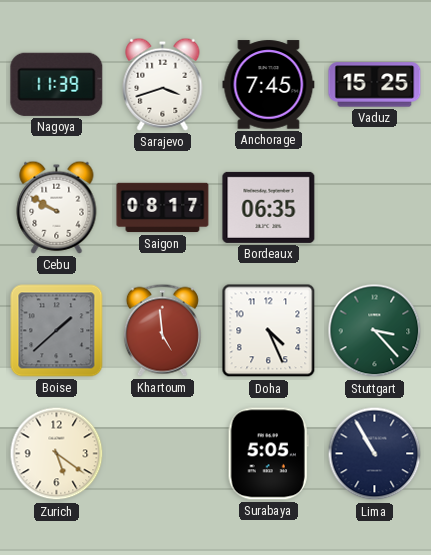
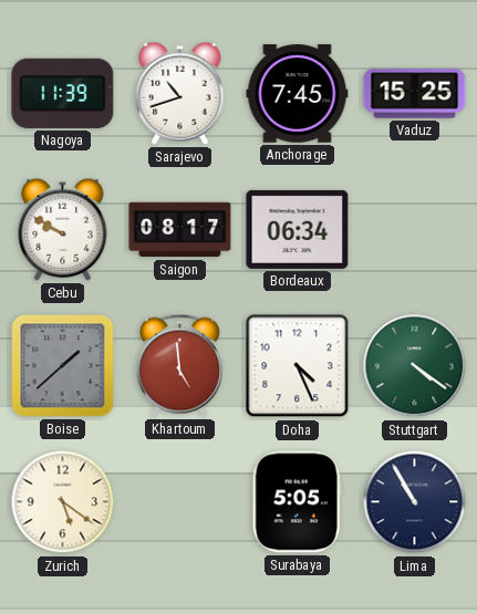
Sarajevo: 3:42 -> 10:42 (180, 93)
Bordeaux: 06:35 -> 06:34 (298, 229)
Stuttgart: 3:23 -> 4:21 (415, 366)
